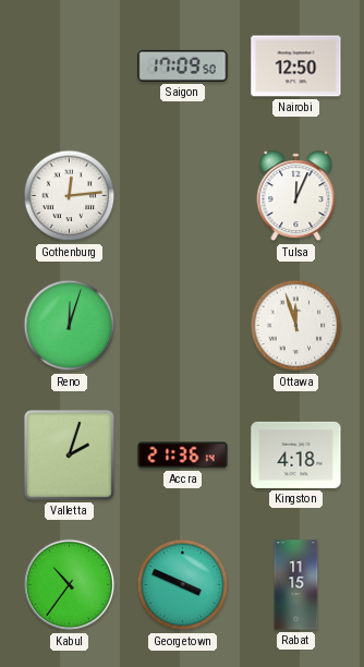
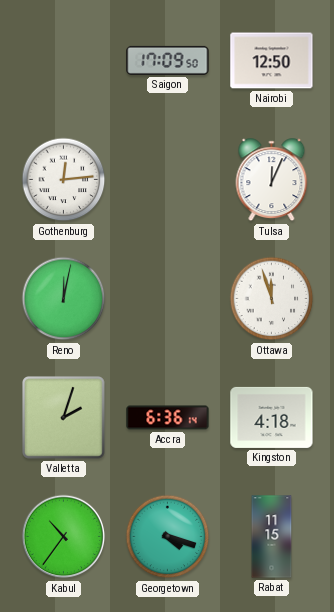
Reno: 12:03 -> 12:02 (64, 299)
Accra: 21:36 -> 6:36 (168, 418)
Georgetown: 3:49 -> 4:18 (168, 537)
